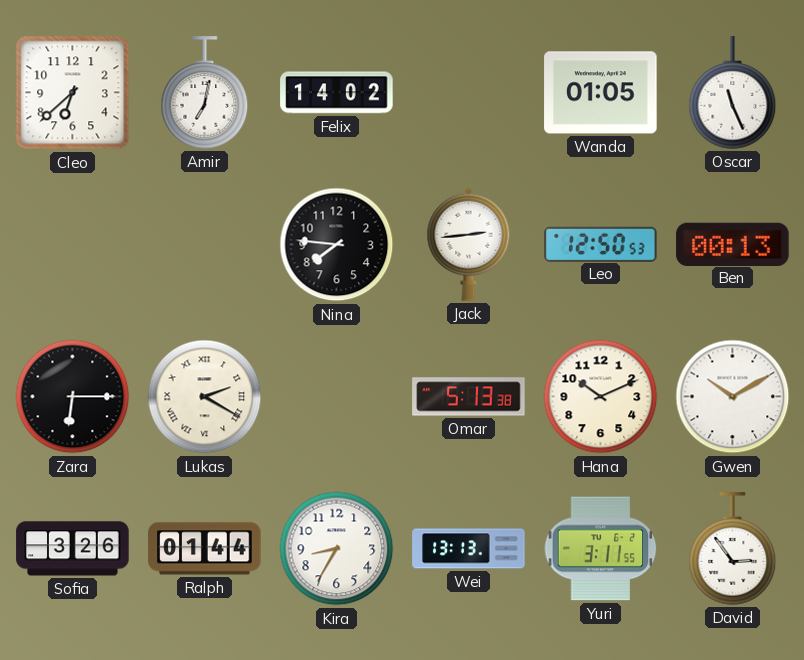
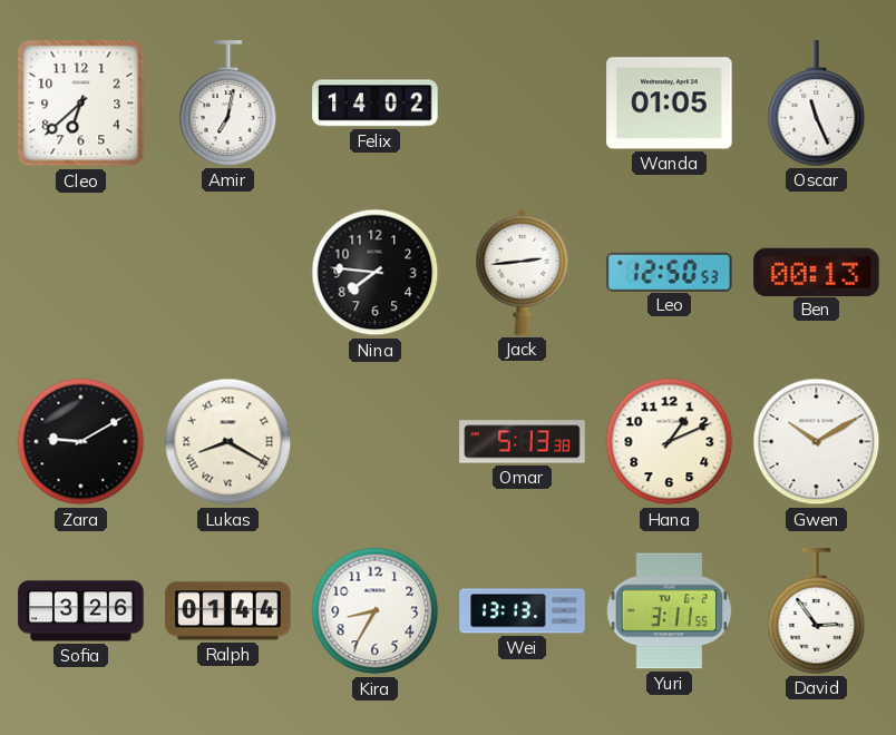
Zara: 6:15 -> 9:10 (81, 442)
Lukas: 2:20 -> 8:20 (228, 442)
Hana: 10:11 -> 1:11 (670, 442)
